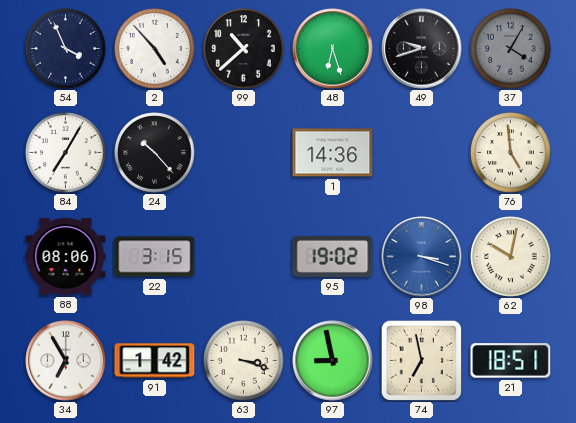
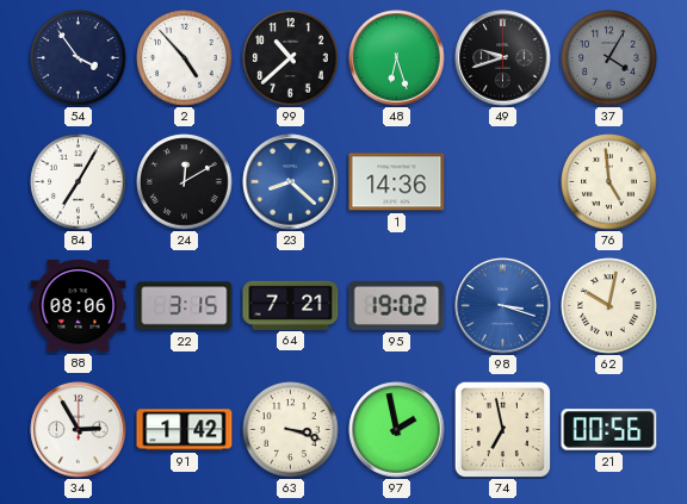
54: 3:56 -> 3:54 (79, 58)
24: 10:23 -> 12:10 (185, 182)
23: none -> 8:22 (291, 182)
64: none -> 7:21 (291, 305)
34: 6:55 -> 2:55 (79, 430)
97: 8:58 -> 1:58 (397, 430)
21: 18:51 -> 00:56 (609, 430)
